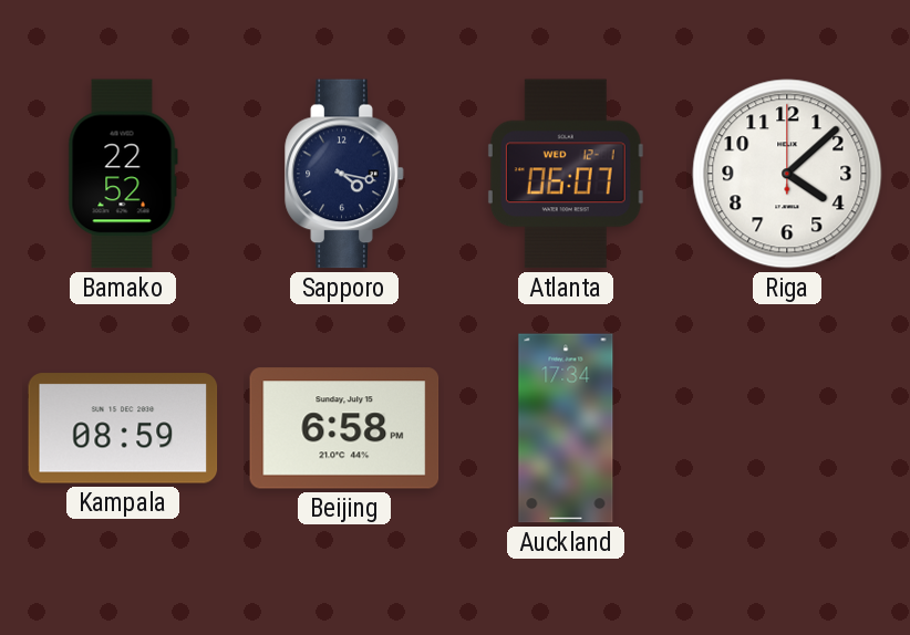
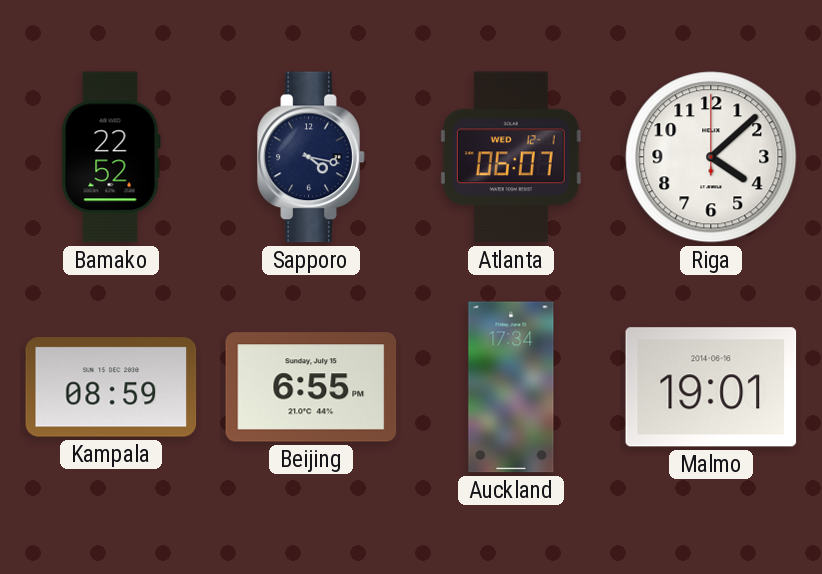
Beijing: 6:58 -> 6:55 (311, 387)
Malmo: none -> 19:01 (711, 387)
